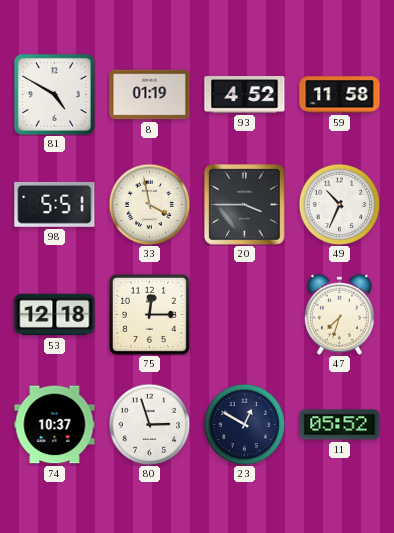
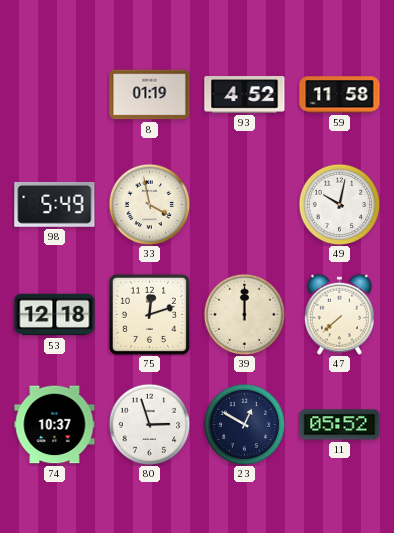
81: 4:50 -> none (54, 94)
98: 5:51 -> 5:49 (55, 204)
20: 3:45 -> none (245, 205)
49: 10:34 -> 10:02 (339, 204)
75: 12:15 -> 12:12 (149, 314)
39: none -> 12:00 (244, 314)
47: 7:33 -> 7:38 (339, 314)
